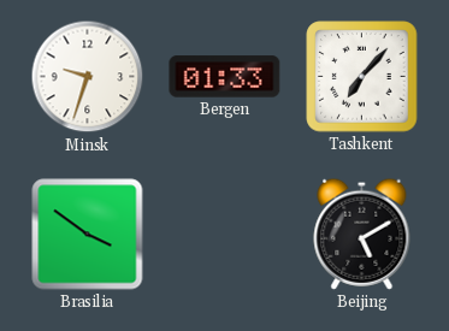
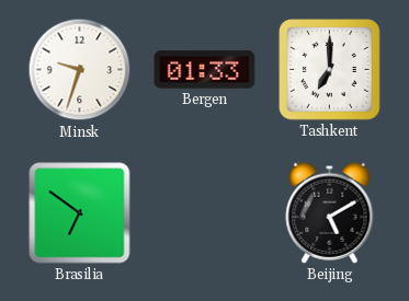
Tashkent: 7:07 -> 7:00 (330, 70)
Brasilia: 3:51 -> 6:51 (80, 213)
